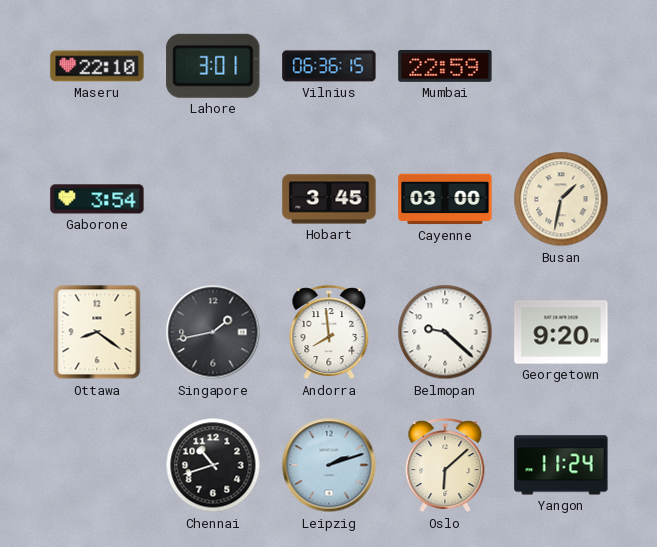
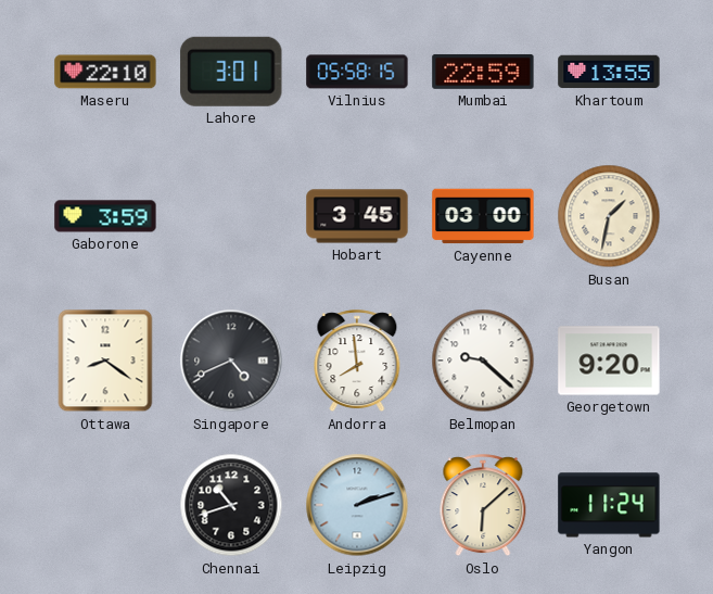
Vilnius: 06:36 -> 05:58 (357, 72)
Khartoum: none -> 13:55 (609, 72)
Gaborone: 3:54 -> 3:59 (105, 216)
Singapore: 1:43 -> 4:41 (231, 361)
